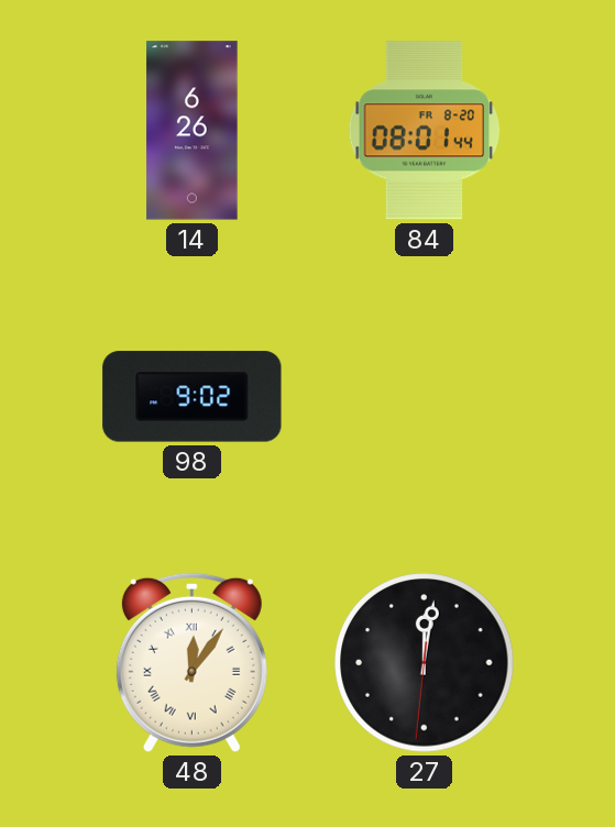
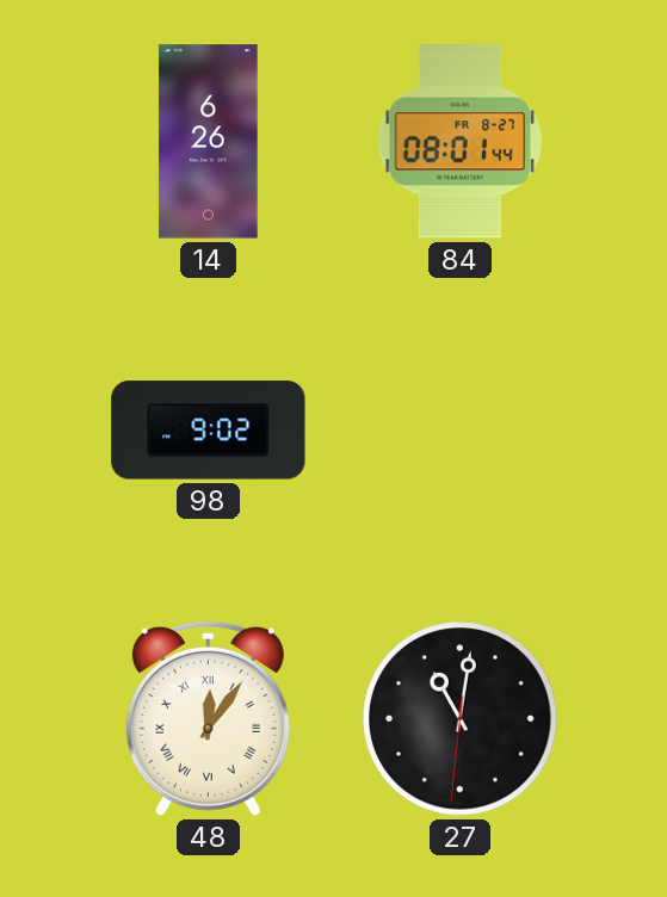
84 date: FR 8-20 -> FR 8-27 (461, 142)
27: 12:01 -> 11:01 (461, 719)
